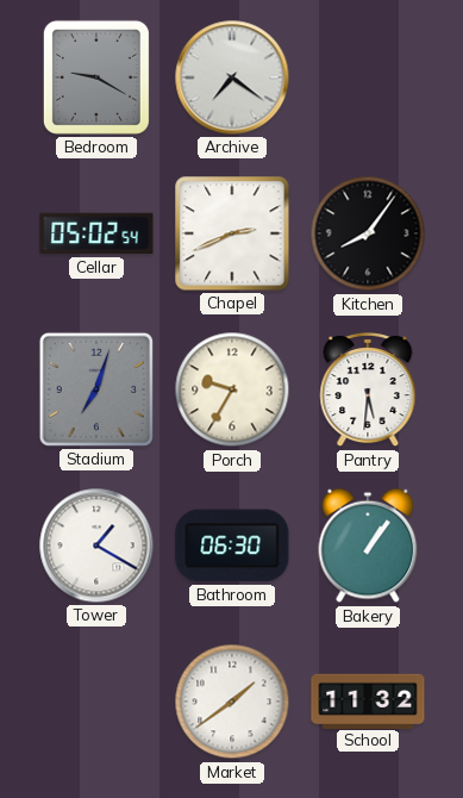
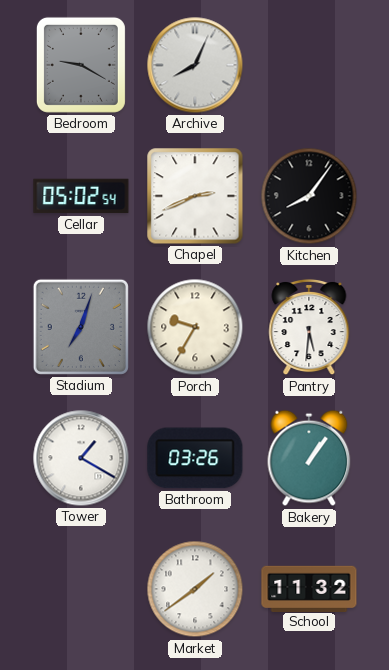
Archive: 7:21 -> 8:04 (195, 65)
Bathroom: 06:30 -> 03:26 (195, 458)
